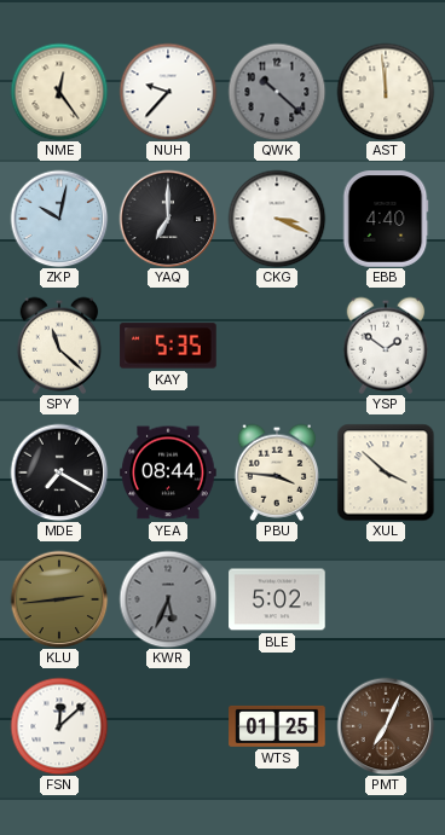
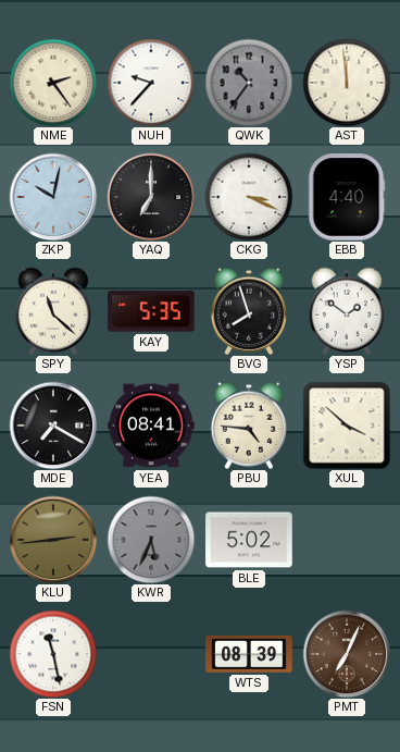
NME: 12:24 -> 2:24 (53, 83)
QWK: 10:22 -> 10:36 (249, 83)
BVG: none -> 7:57 (249, 311)
YEA: 08:44 -> 08:41 (151, 426)
PBU: 3:46 -> 4:46 (249, 426)
FSN: 12:08 -> 11:28 (53, 654)
WTS: 01:25 -> 08:39 (249, 654)
